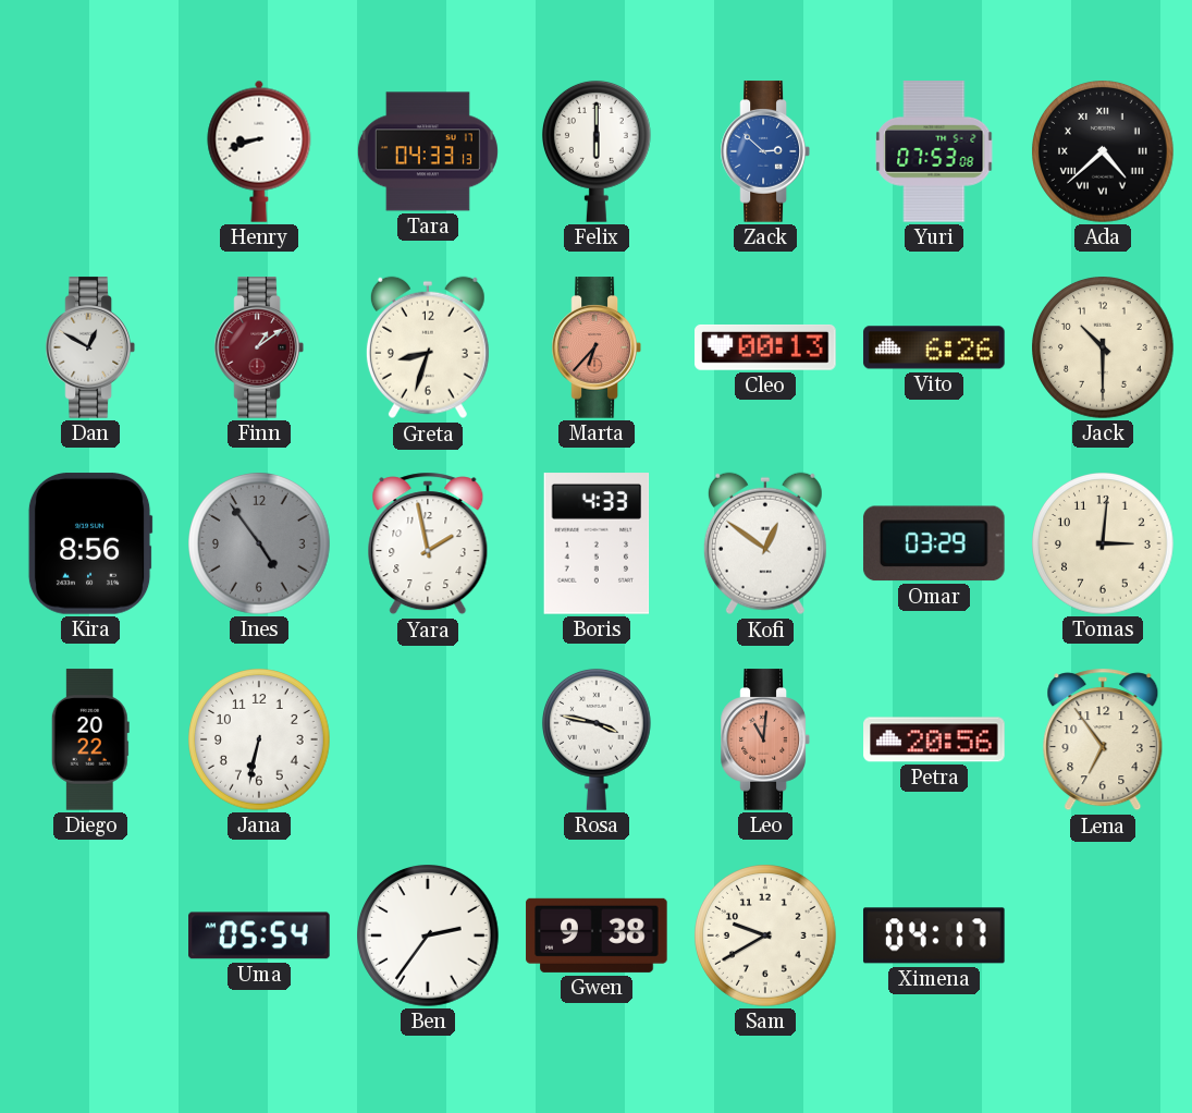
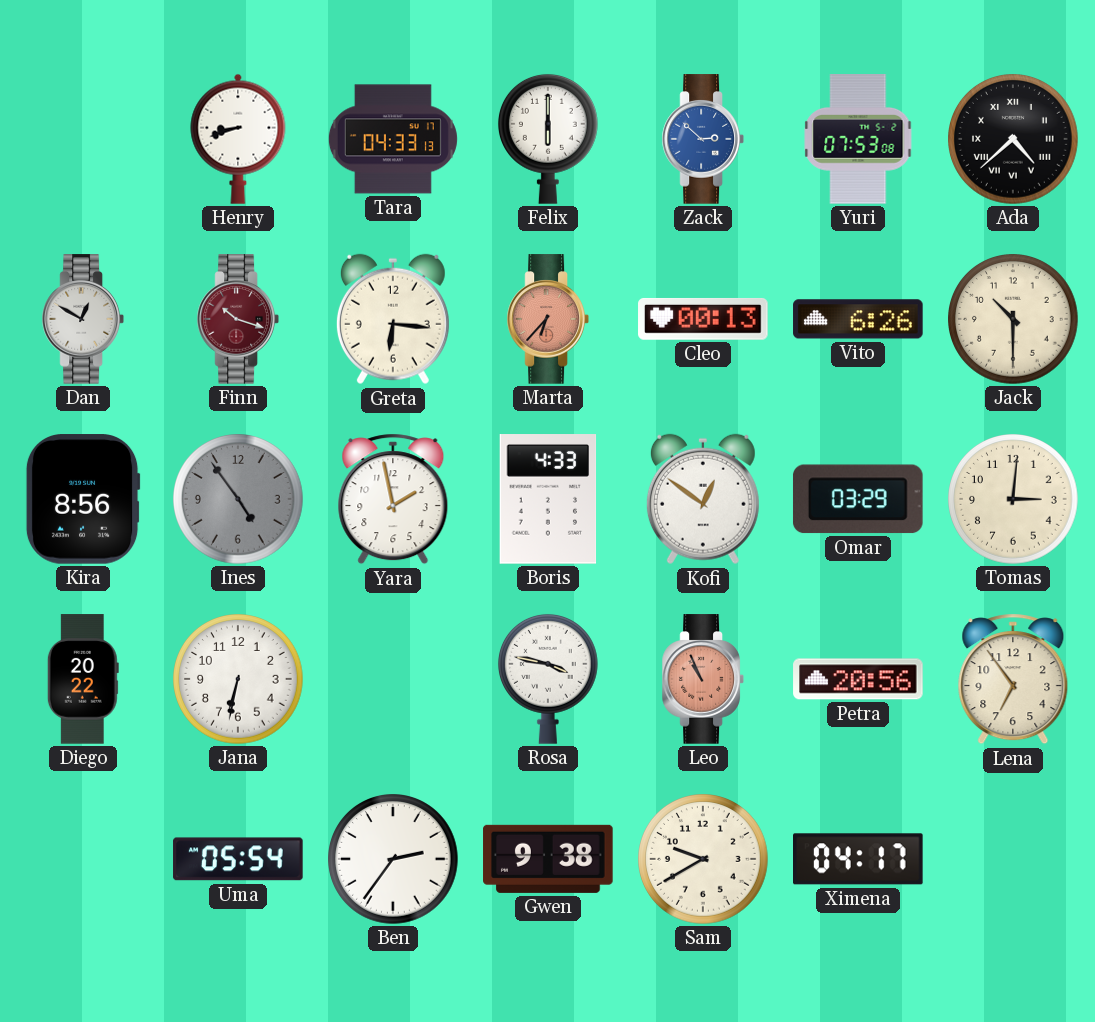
Finn: 1:09 -> 10:18 (238, 319)
Greta: 8:33 -> 6:16 (393, 319)
Leo: 11:01 -> 10:56 (703, 679)
